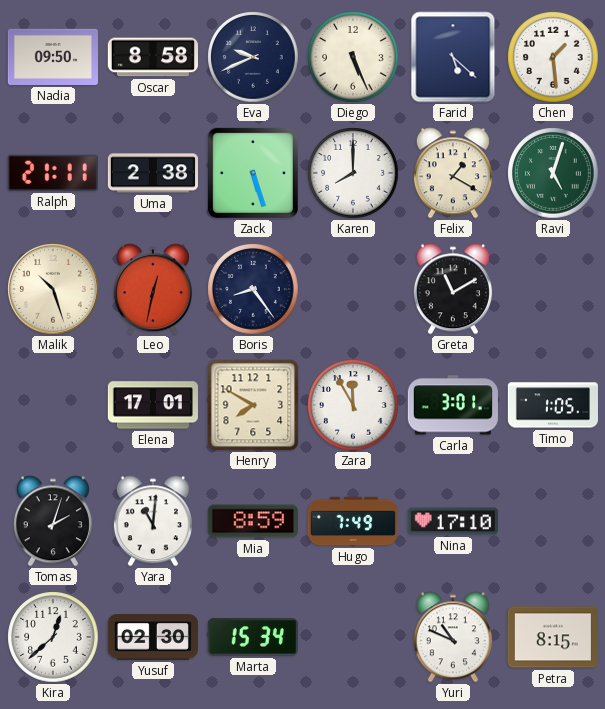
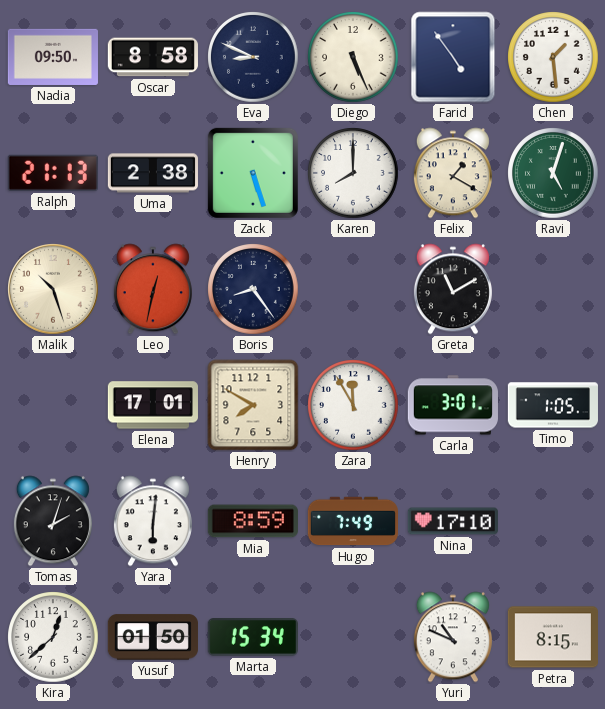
Eva: 9:41 -> 8:49 (253, 57)
Farid: 5:22 -> 4:54 (453, 57)
Ralph: 21:11 -> 21:13 (53, 173)
Yara: 11:01 -> 6:01 (153, 521)
Yusuf: 02:30 -> 01:50 (153, 637)
